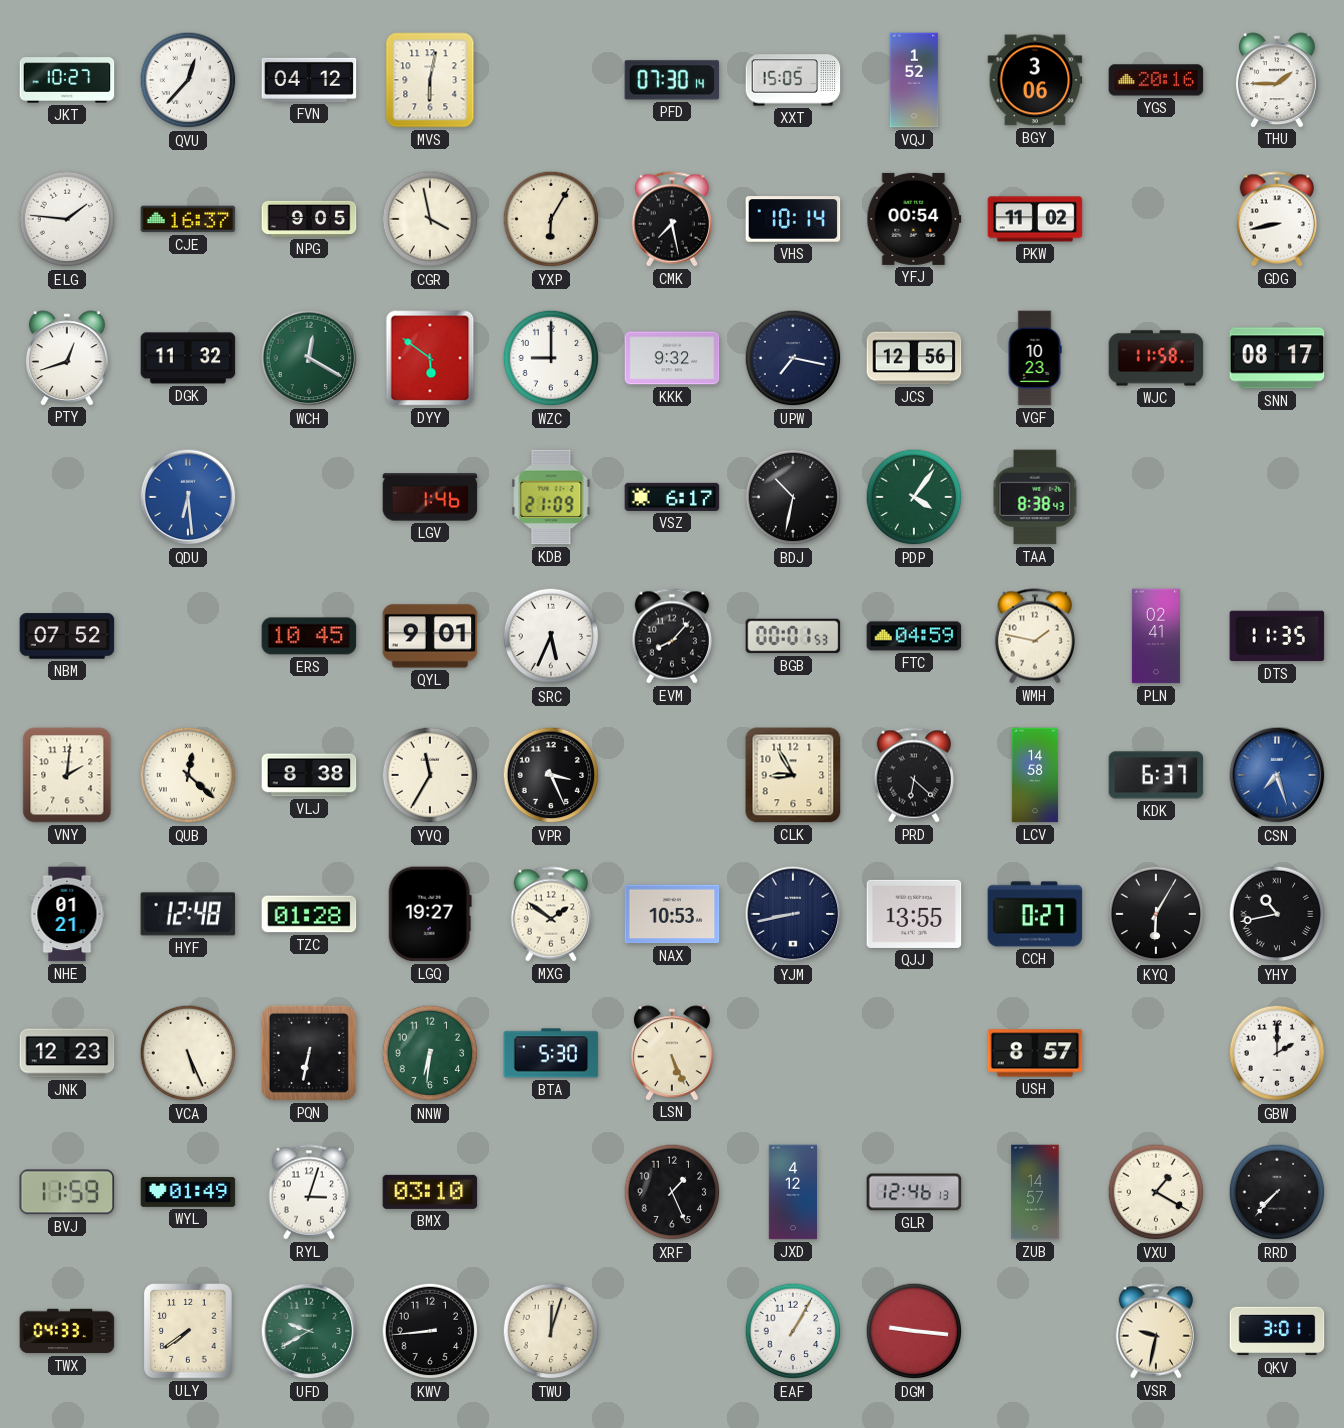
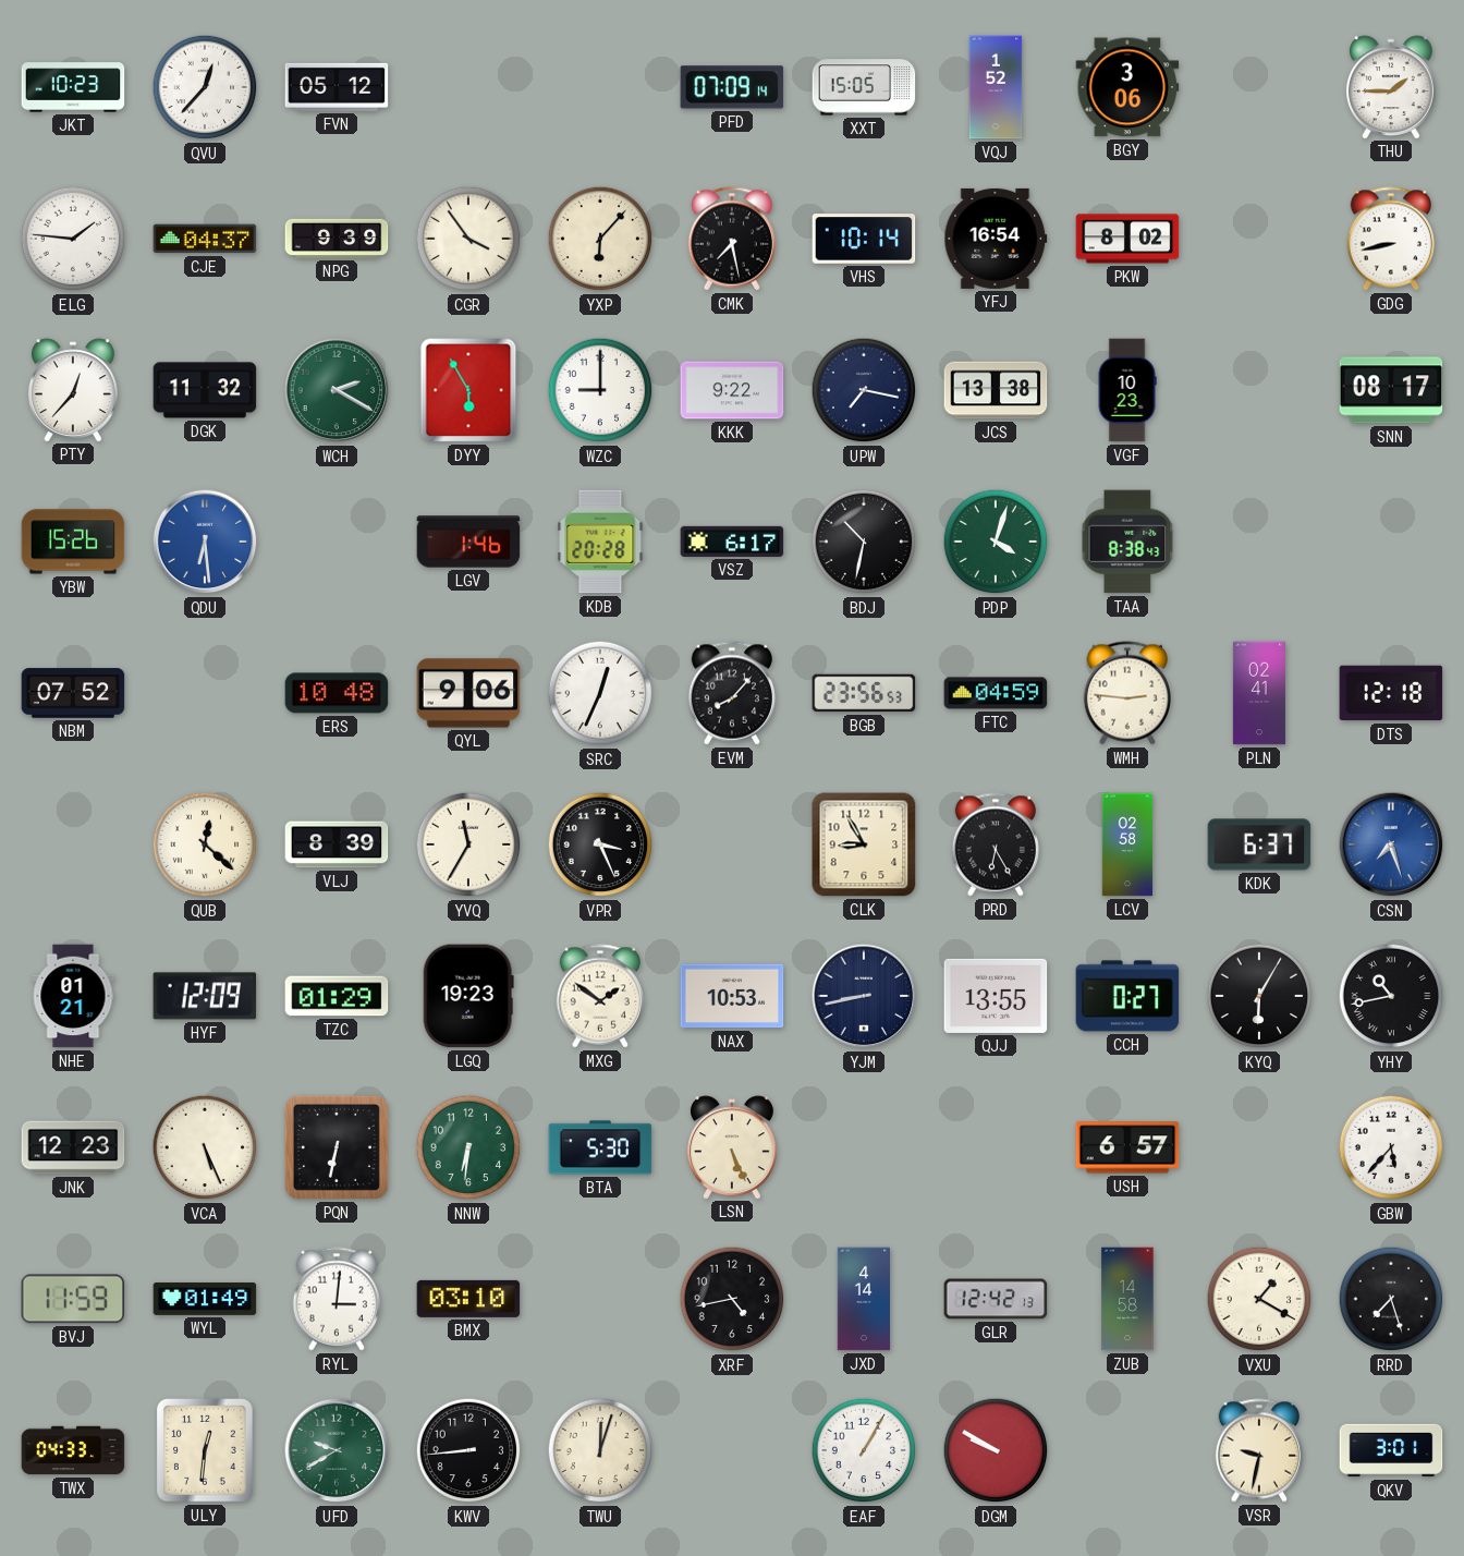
JKT: 10:27 -> 10:23 (73, 87)
FVN: 04:12 -> 05:12 (337, 87)
MVS: 6:02 -> none (430, 80)
PFD: 07:30 -> 07:09 (732, 87)
YGS: 20:16 -> none (1156, 80)
CJE: 16:37 -> 04:37 (205, 239)
NPG: 9:05 -> 9:39 (337, 239)
CGR: 3:58 -> 3:54 (468, 239)
YXP: 6:05 -> 6:07 (600, 239)
YFJ: 00:54 -> 16:54 (996, 239)
PKW: 11:02 -> 8:02 (1127, 239)
PTY: 12:42 -> 12:37 (73, 390)
WCH: 12:20 -> 2:20 (337, 390)
DYY: 5:51 -> 5:55 (468, 390)
KKK: 9:32 -> 9:22 (732, 390)
JCS: 12:56 -> 13:38 (996, 390)
WJC: 11:58 -> none (1156, 358)
YBW: none -> 15:26 (73, 542)
KDB: 21:09 -> 20:28 (600, 542)
PDP: 4:06 -> 4:03 (996, 542)
ERS: 10:45 -> 10:48 (337, 693)
QYL: 9:01 -> 9:06 (468, 693)
SRC: 5:34 -> 12:34 (600, 693)
BGB: 00:01 -> 23:56 (864, 693)
WMH: 1:47 -> 2:46 (1127, 693)
DTS: 11:35 -> 12:18 (1391, 693)
VNY: 2:01 -> none (67, 775)
VLJ: 8:38 -> 8:39 (337, 844)
PRD: 6:22 -> 6:25 (996, 844)
LCV: 14:58 -> 02:58 (1127, 844)
HYF: 12:48 -> 12:09 (205, 996)
TZC: 01:28 -> 01:29 (337, 996)
LGQ: 19:27 -> 19:23 (468, 996)
USH: 8:57 -> 6:57 (1127, 1147)
GBW: 2:00 -> 5:37 (1391, 1147)
RYL: 3:03 -> 3:01 (337, 1299)
XRF: 1:26 -> 4:43 (732, 1299)
JXD: 4:12 -> 4:14 (864, 1299)
GLR: 12:46 -> 12:42 (996, 1299)
ZUB: 14:57 -> 14:58 (1127, 1299)
RRD: 7:37 -> 7:27 (1391, 1299)
ULY: 7:39 -> 12:31 (206, 1451)
DGM: 9:16 -> 9:50 (996, 1450)
